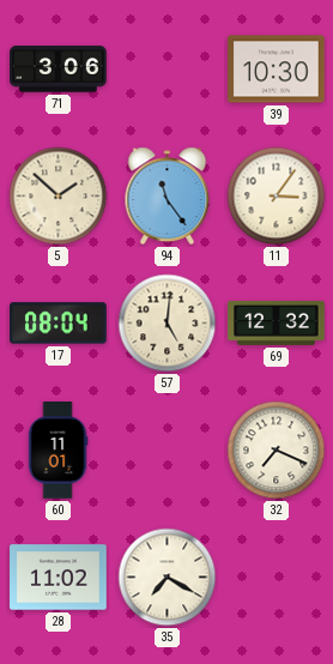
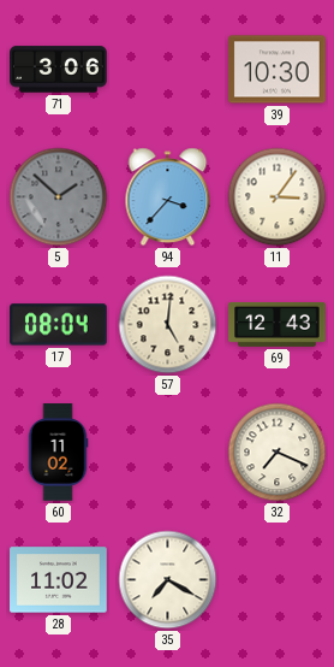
5 dial: cream -> grey (59, 197)
94: 11:24 -> 3:37 (168, 197)
69: 12:32 -> 12:43 (278, 324)
60: 11:01 -> 11:02 (58, 453)
